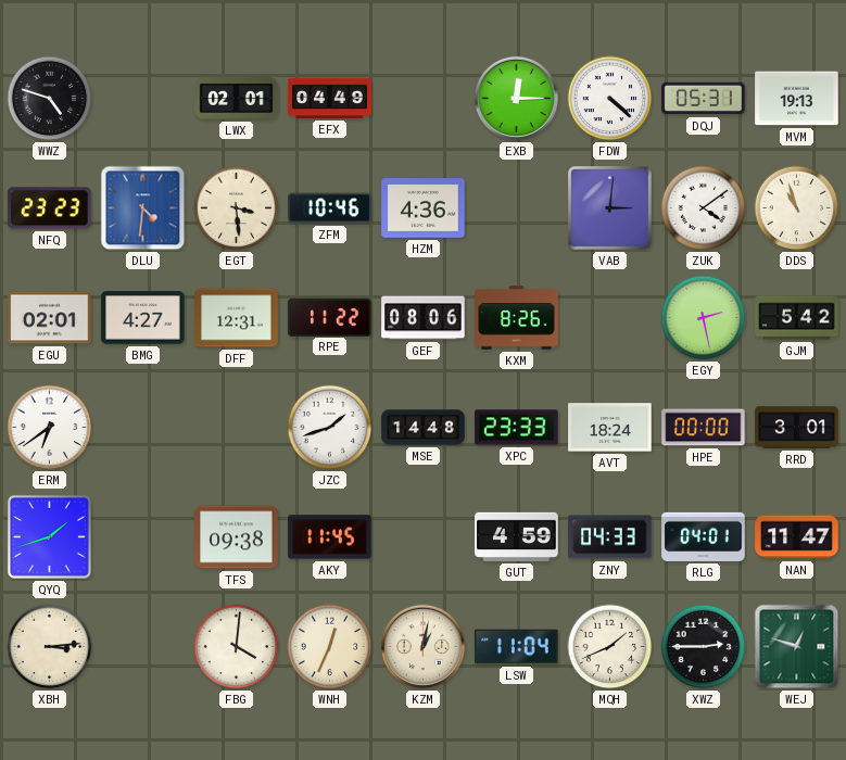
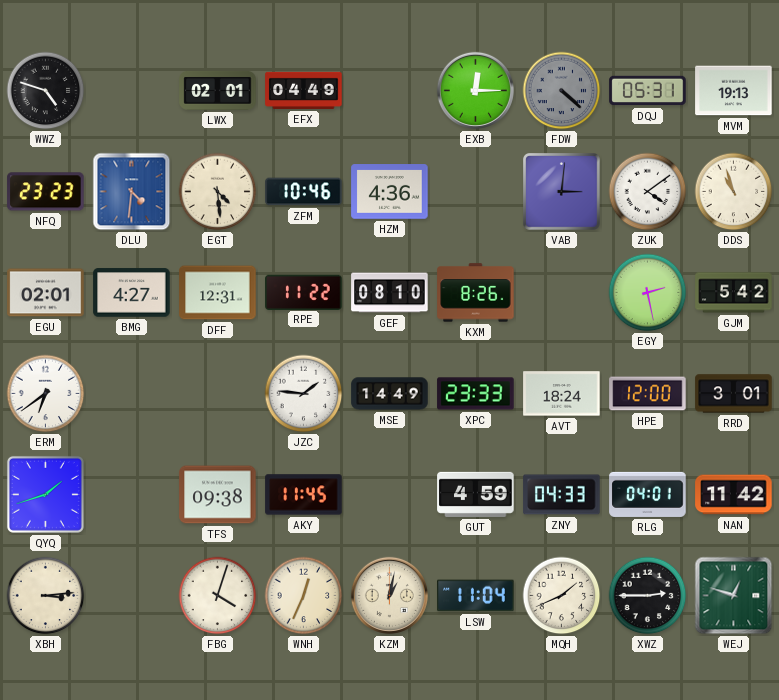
FDW dial: white -> grey (562, 91)
EGT: 3:29 -> 4:29 (218, 192)
GEF: 08:06 -> 08:10 (390, 293)
JZC: 1:42 -> 1:46 (304, 394)
MSE: 14:48 -> 14:49 (390, 394)
HPE: 00:00 -> 12:00 (648, 394)
NAN: 11:47 -> 11:42 (734, 495)
FBG: 4:01 -> 4:03 (218, 596)
